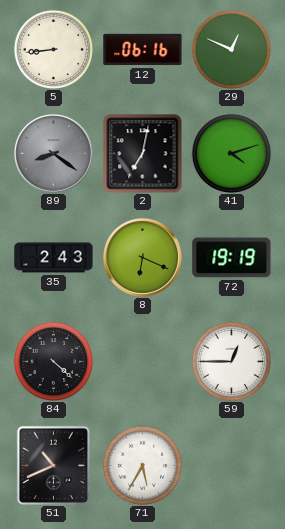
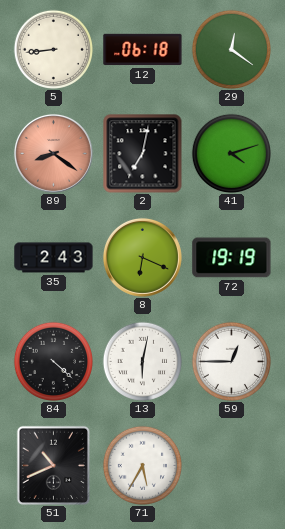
12: 06:16 -> 06:18 (143, 50)
29: 12:49 -> 12:21 (231, 49)
89 dial: grey -> salmon (53, 153)
13: none -> 6:02 (142, 361)
